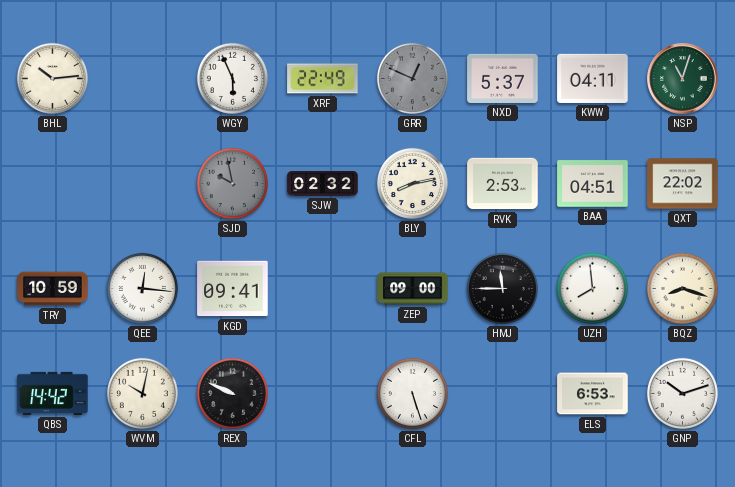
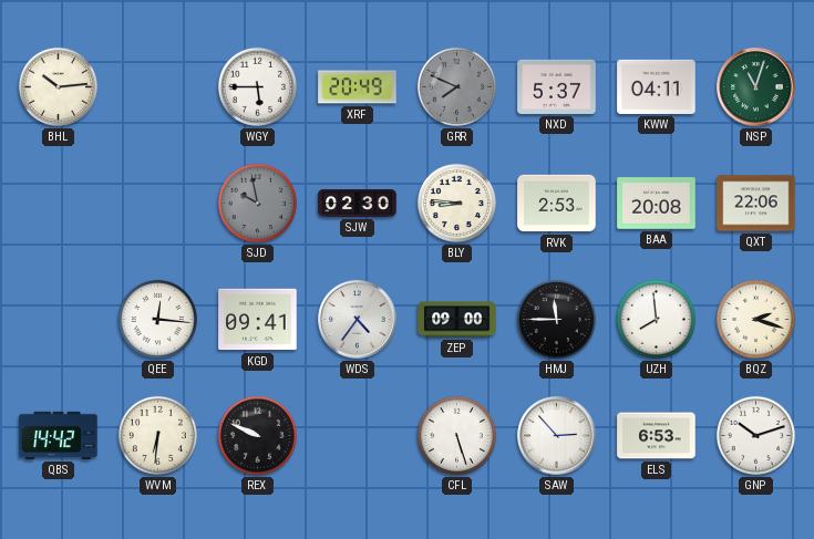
WGY: 5:56 -> 5:45 (257, 86)
XRF: 22:49 -> 20:49 (358, 87)
GRR: 12:49 -> 7:49 (456, 86)
SJW: 02:32 -> 02:30 (358, 204)
BLY: 8:13 -> 8:46 (456, 203)
BAA: 04:51 -> 20:08 (657, 204)
QXT: 22:02 -> 22:06 (756, 204)
TRY: 10:59 -> none (53, 289)
WDS: none -> 4:36 (358, 320)
BQZ: 8:18 -> 2:18 (755, 319)
WVM: 10:02 -> 6:31 (157, 435)
SAW: none -> 2:53 (557, 436)
